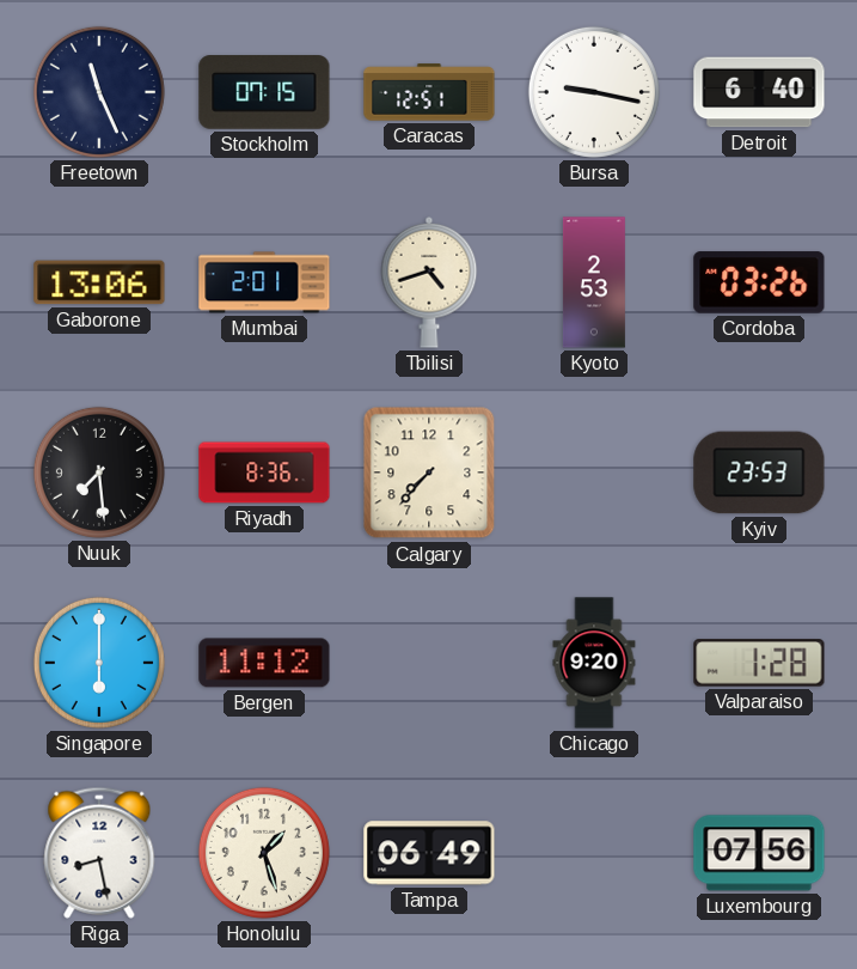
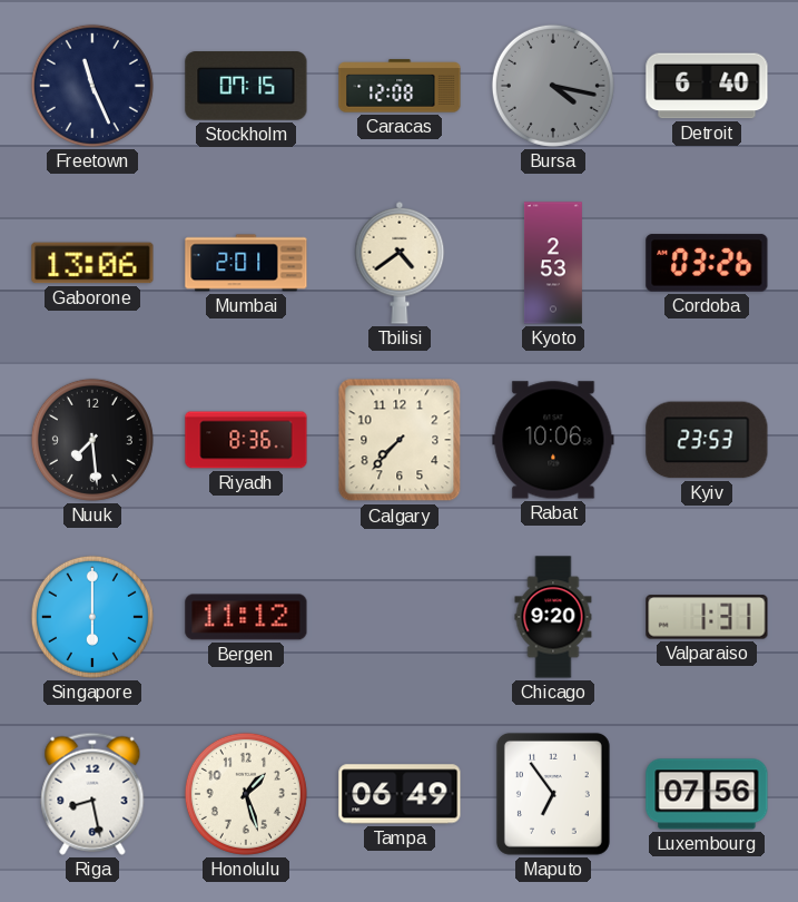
Caracas: 12:51 -> 12:08 (400, 86)
Bursa: 9:17 -> 4:17 (553, 86)
Bursa dial: white -> grey (553, 86)
Tbilisi: 4:42 -> 4:39 (400, 263)
Rabat: none -> 10:06 (553, 440)
Valparaiso: 1:28 -> 1:31 (707, 617)
Maputo: none -> 6:54 (553, 794)
